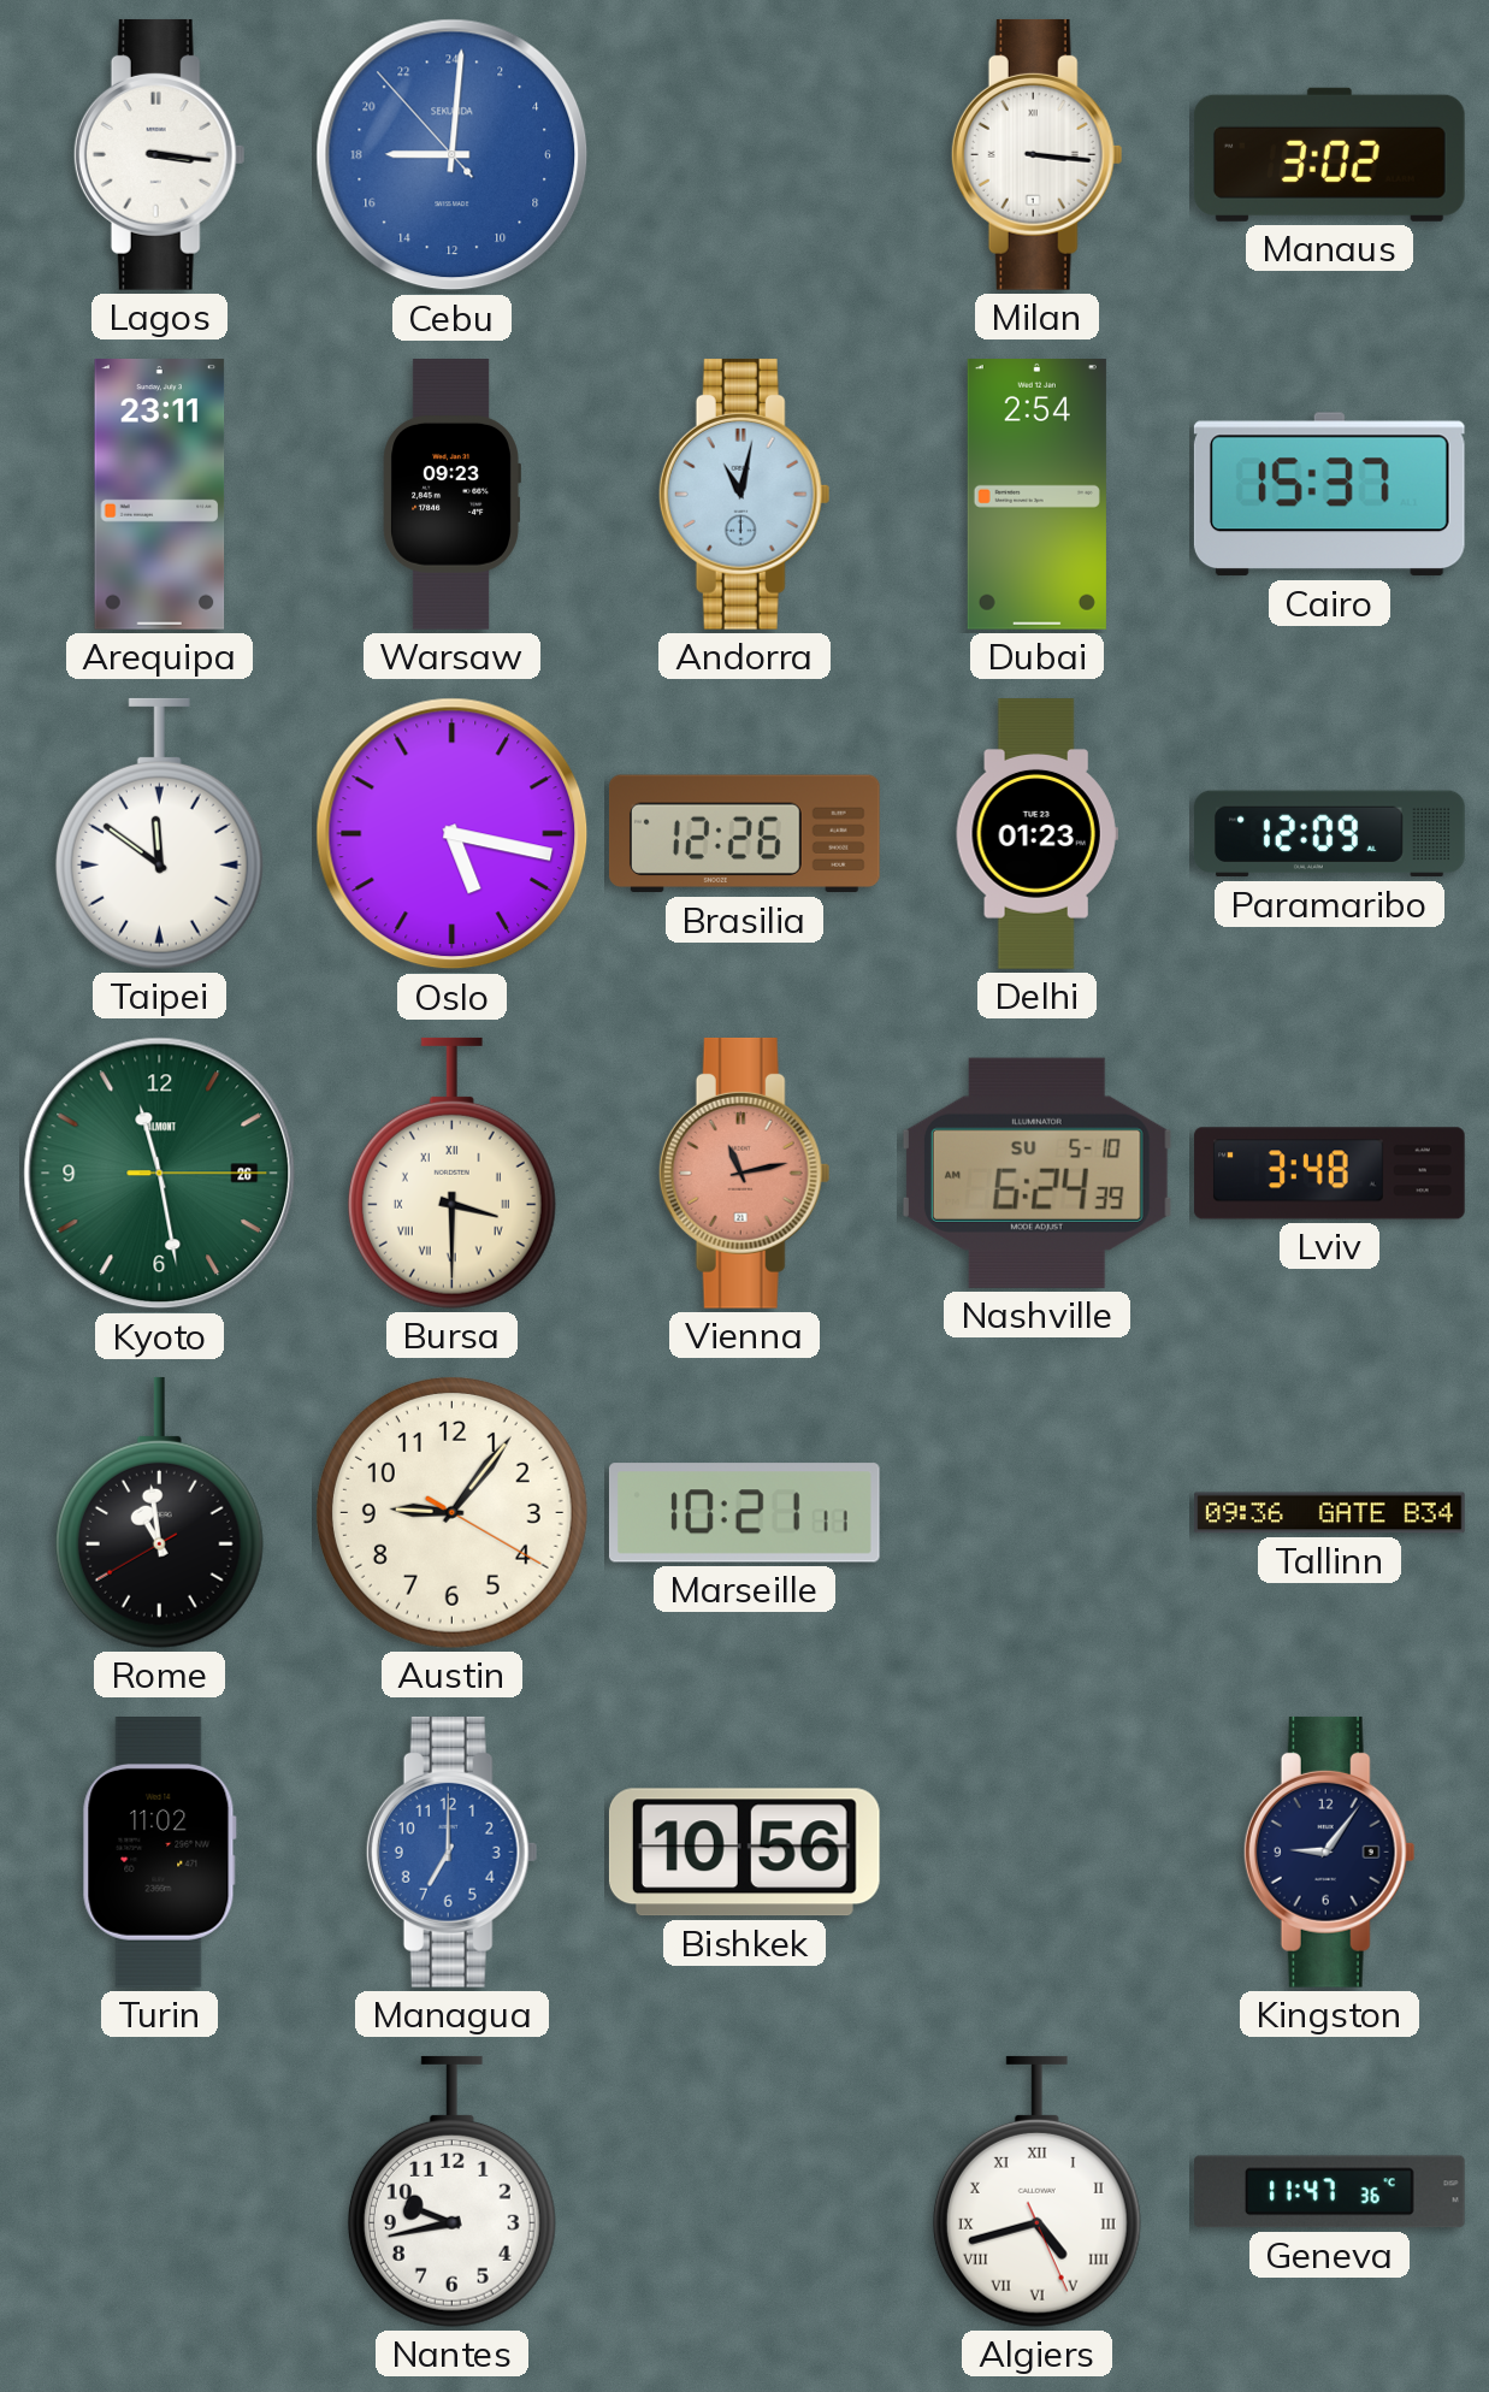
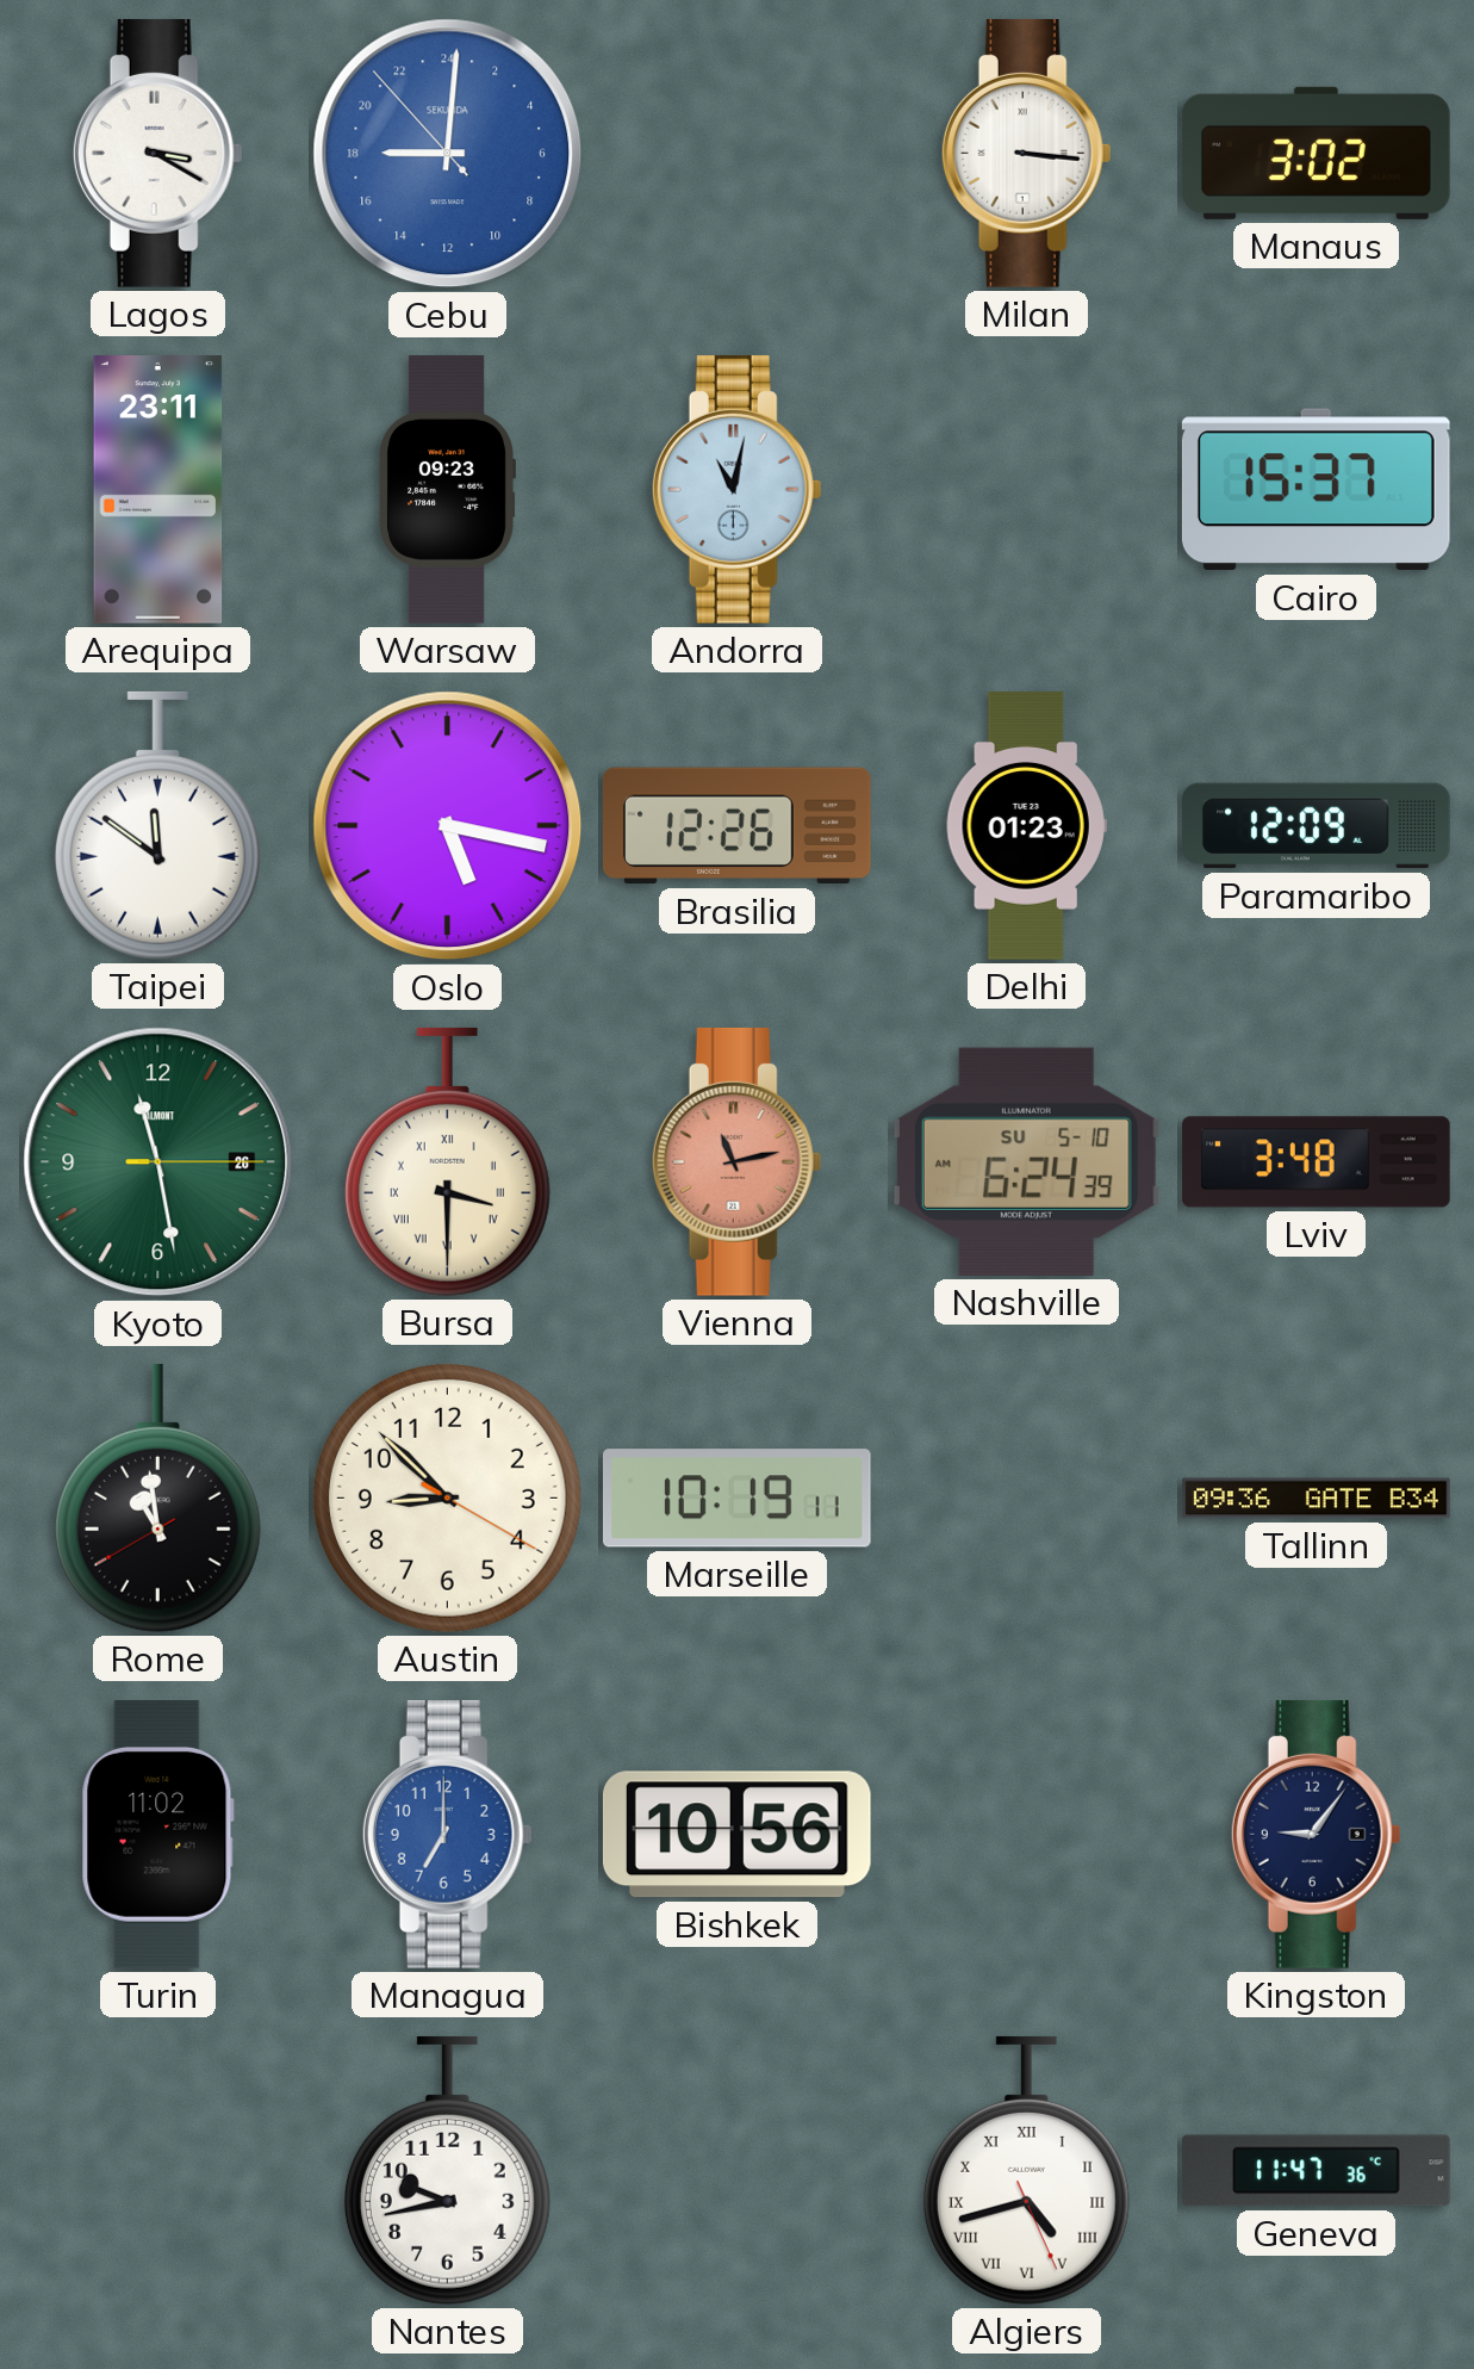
Lagos: 3:16 -> 3:20 (157, 153)
Dubai: 2:54 -> none (1036, 495)
Austin: 9:06 -> 8:52 (447, 1497)
Marseille: 10:21 -> 10:19 (736, 1499)
